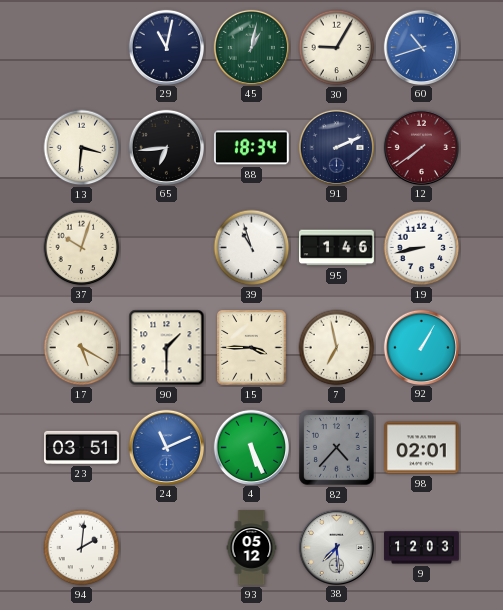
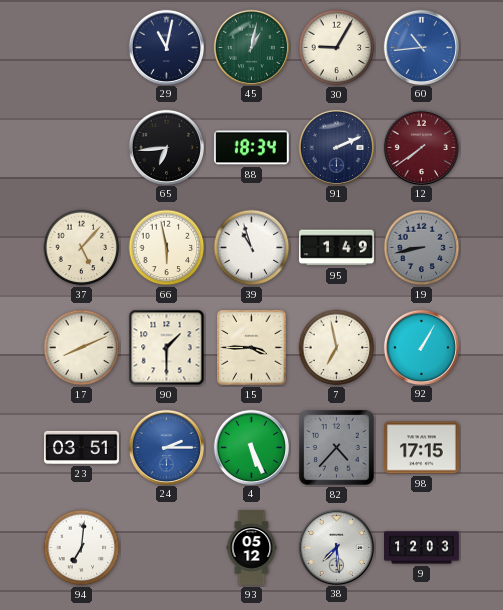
60: 10:42 -> 10:44 (421, 47)
13: 3:31 -> none (82, 148)
37: 10:03 -> 5:07 (82, 248)
66: none -> 5:58 (167, 248)
95: 1:46 -> 1:49 (337, 248)
19 dial: white -> grey (422, 248)
17: 5:20 -> 8:11 (82, 348)
24: 11:11 -> 2:15 (166, 447)
98: 02:01 -> 17:15 (422, 448)
94: 2:01 -> 7:01 (82, 548)
